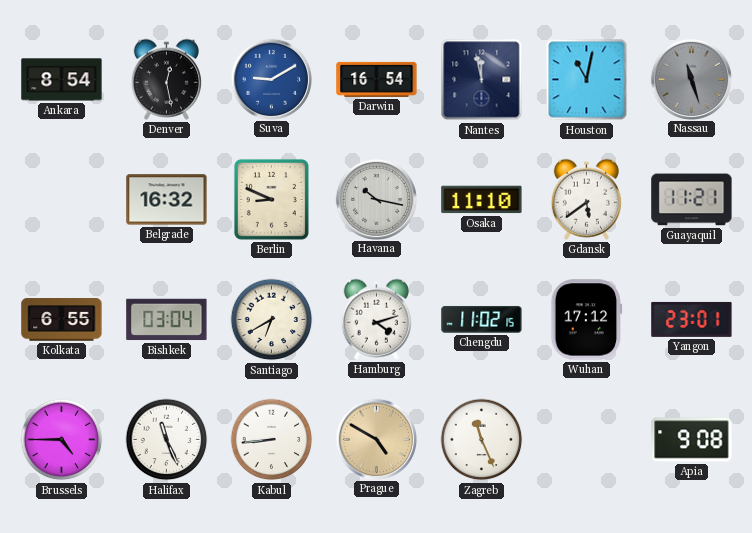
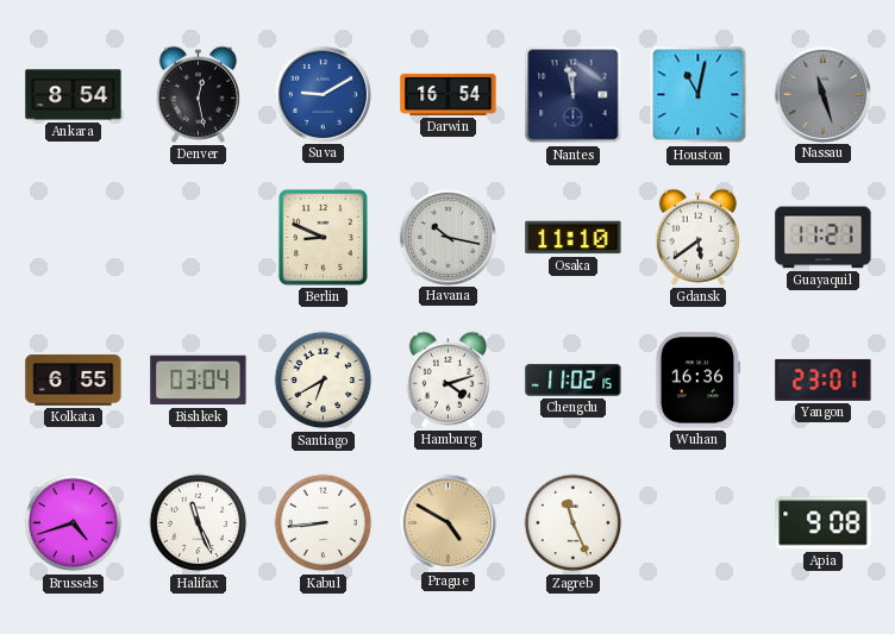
Belgrade: 16:32 -> none (167, 200)
Wuhan: 17:12 -> 16:36 (699, 381)
Brussels: 4:45 -> 4:42 (74, 523)
